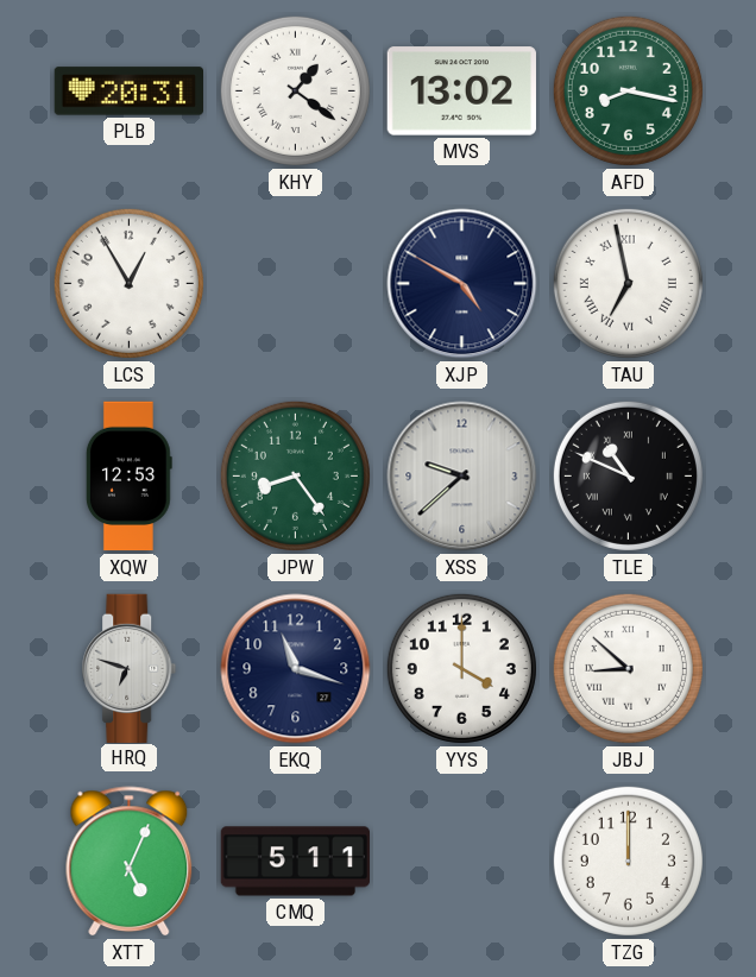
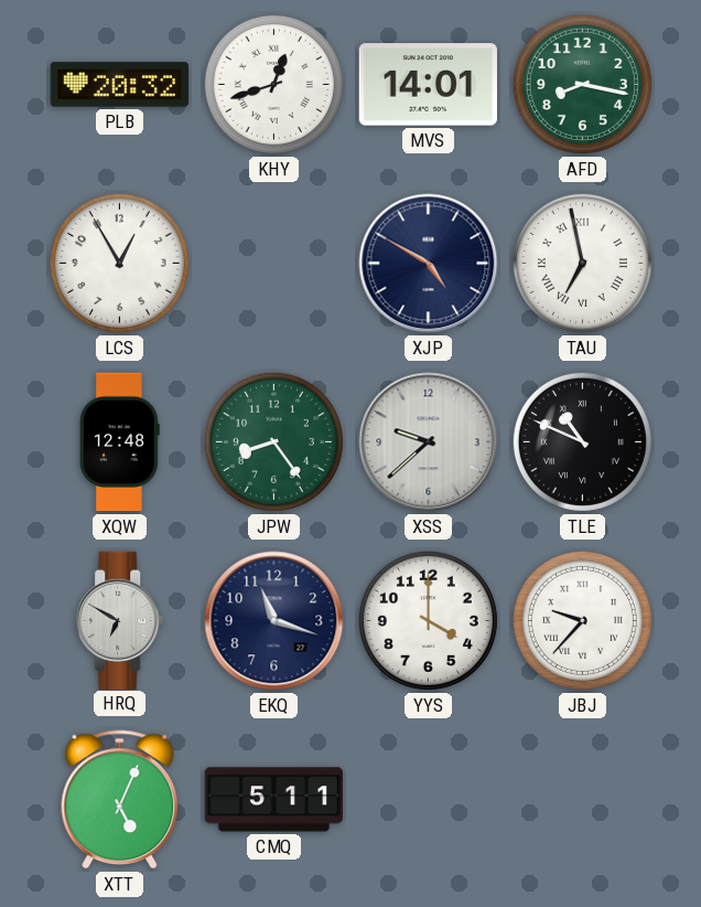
PLB: 20:31 -> 20:32 (119, 85)
KHY: 1:21 -> 12:42 (273, 84)
MVS: 13:02 -> 14:01 (428, 85)
XQW: 12:53 -> 12:48 (119, 442)
HRQ: 6:48 -> 6:50 (120, 620)
JBJ: 8:52 -> 9:37 (582, 620)
TZG: 12:00 -> none (628, 861)
